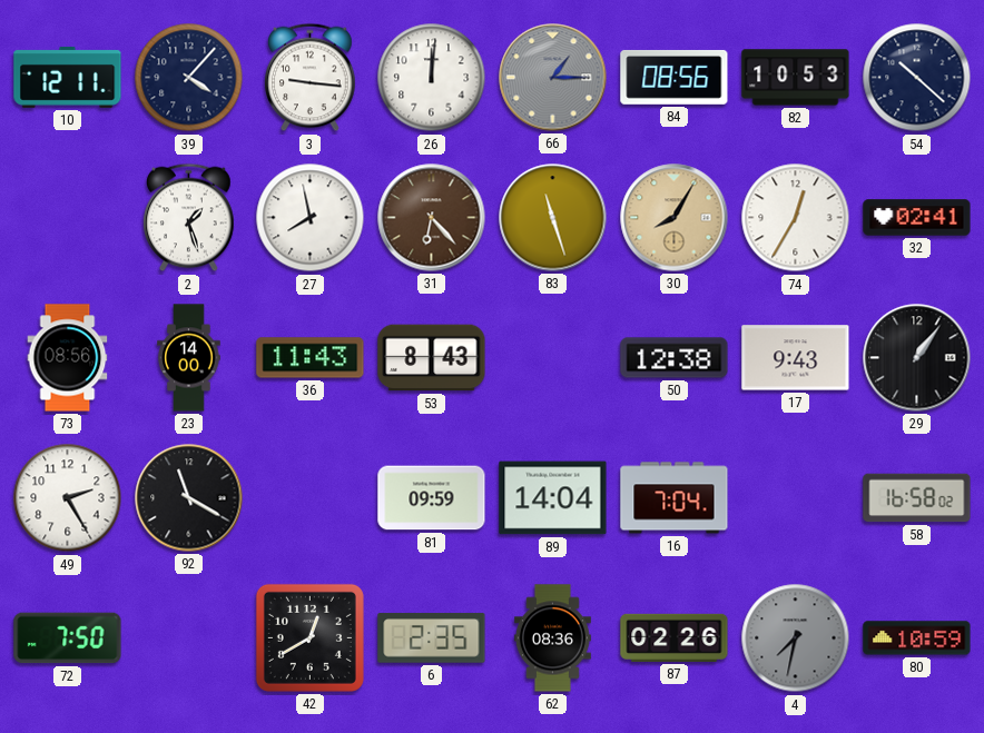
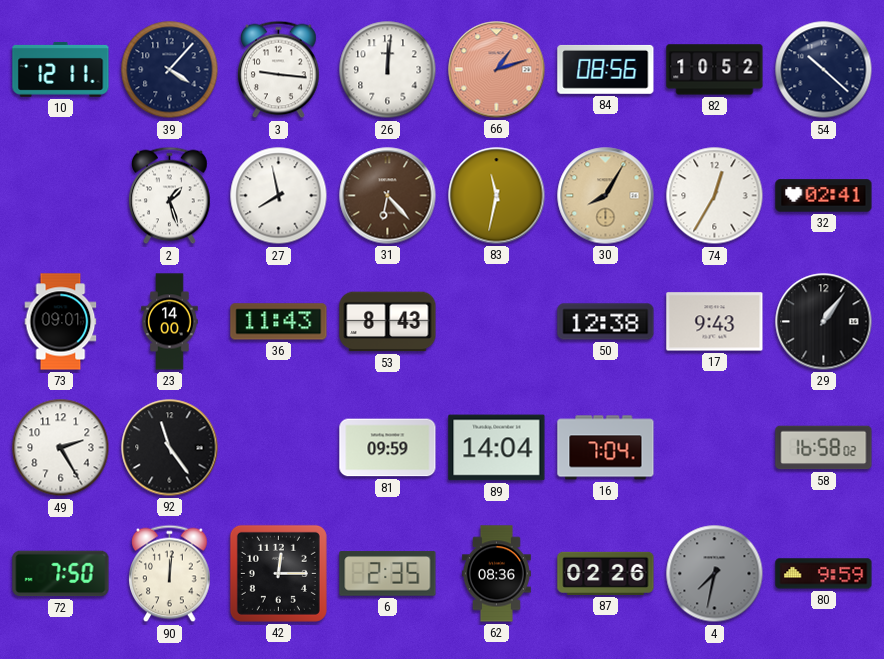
66: 1:15 -> 1:12 (497, 70)
66 dial: grey -> salmon (497, 70)
82: 10:53 -> 10:52 (715, 70)
83: 11:27 -> 11:32 (497, 196)
73: 08:56 -> 09:01 (61, 322)
92: 11:20 -> 11:24 (170, 448)
90: none -> 12:01 (170, 574)
42: 12:40 -> 12:15 (278, 573)
80: 10:59 -> 9:59 (824, 574)
